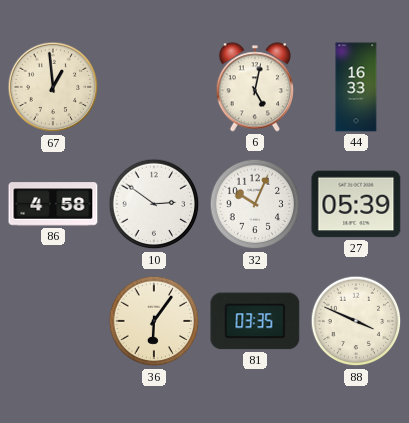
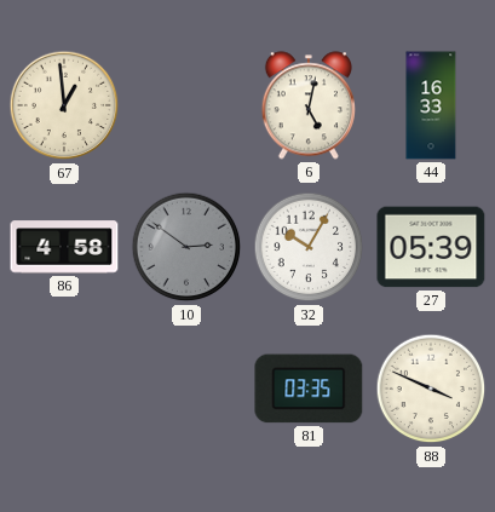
10 dial: white -> grey (186, 247)
32: 10:04 -> 10:05 (309, 247)
36: 6:06 -> none (154, 321)
